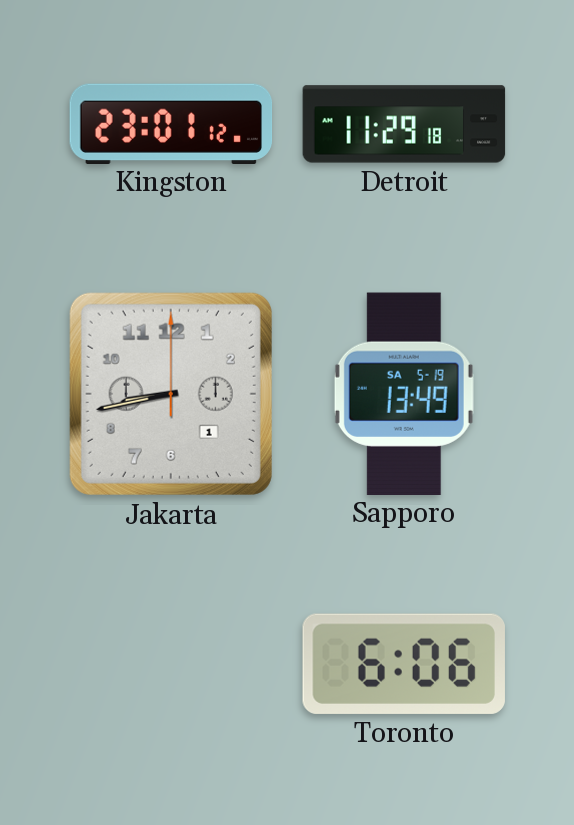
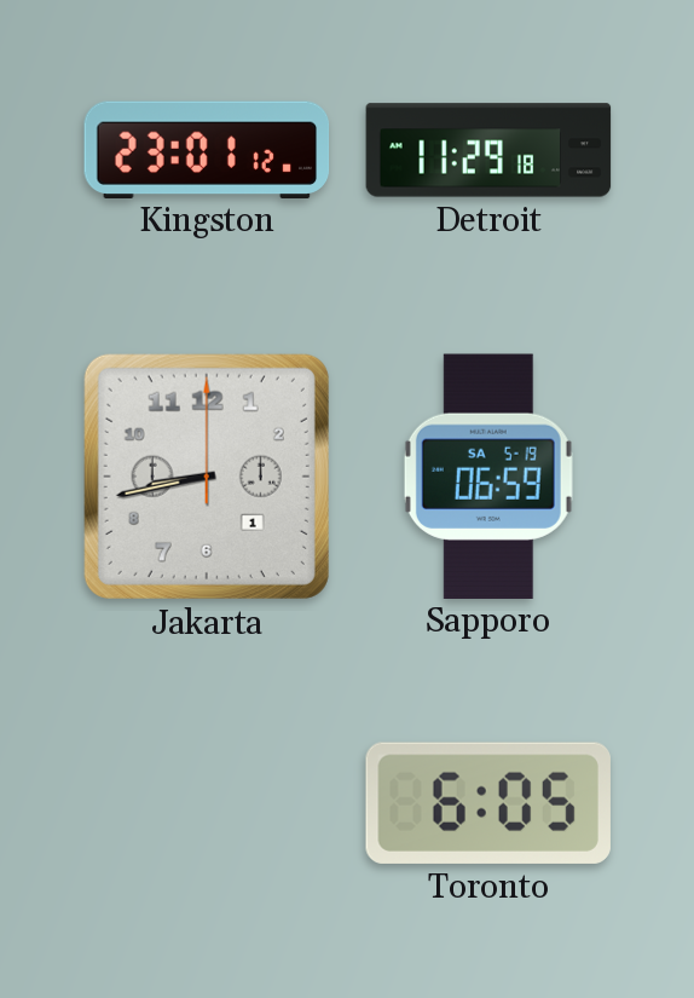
Sapporo: 13:49 -> 06:59 (488, 475)
Toronto: 6:06 -> 6:05 (488, 803)
